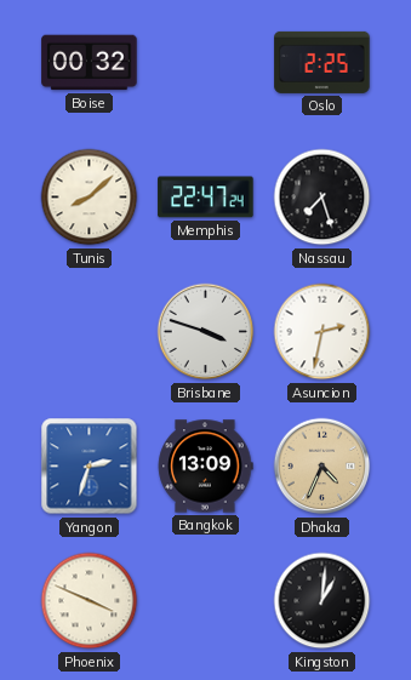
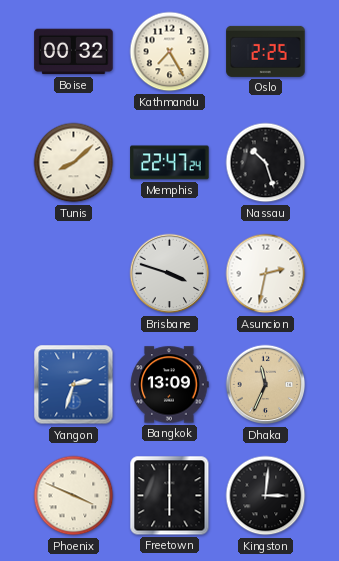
Kathmandu: none -> 7:25 (170, 52)
Nassau: 7:27 -> 10:27 (266, 163)
Dhaka: 4:34 -> 11:34 (266, 385)
Freetown: none -> 6:00 (170, 496)
Kingston: 1:01 -> 3:01 (266, 496)
